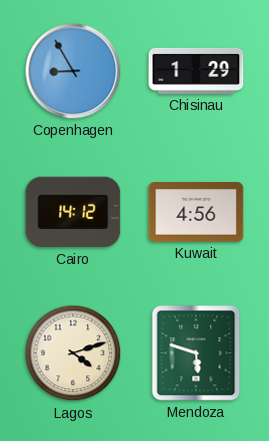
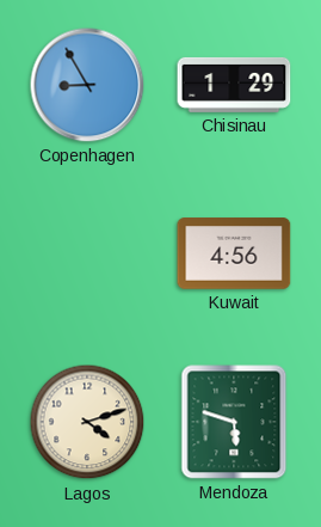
Cairo: 14:12 -> none (73, 212)
